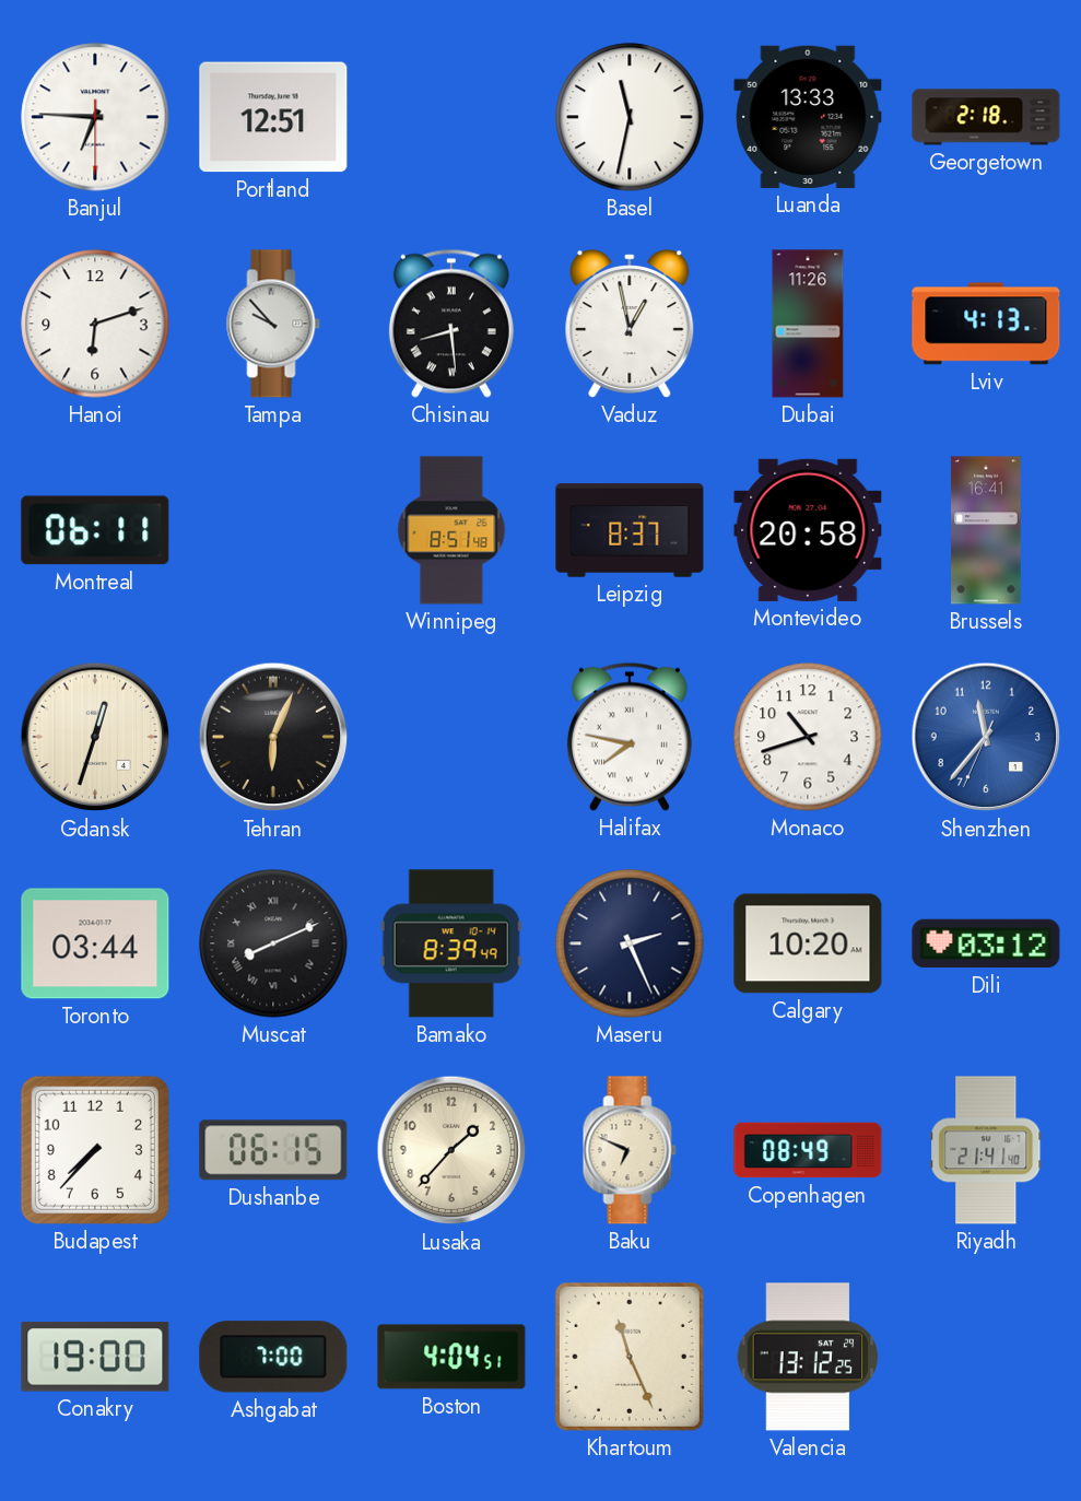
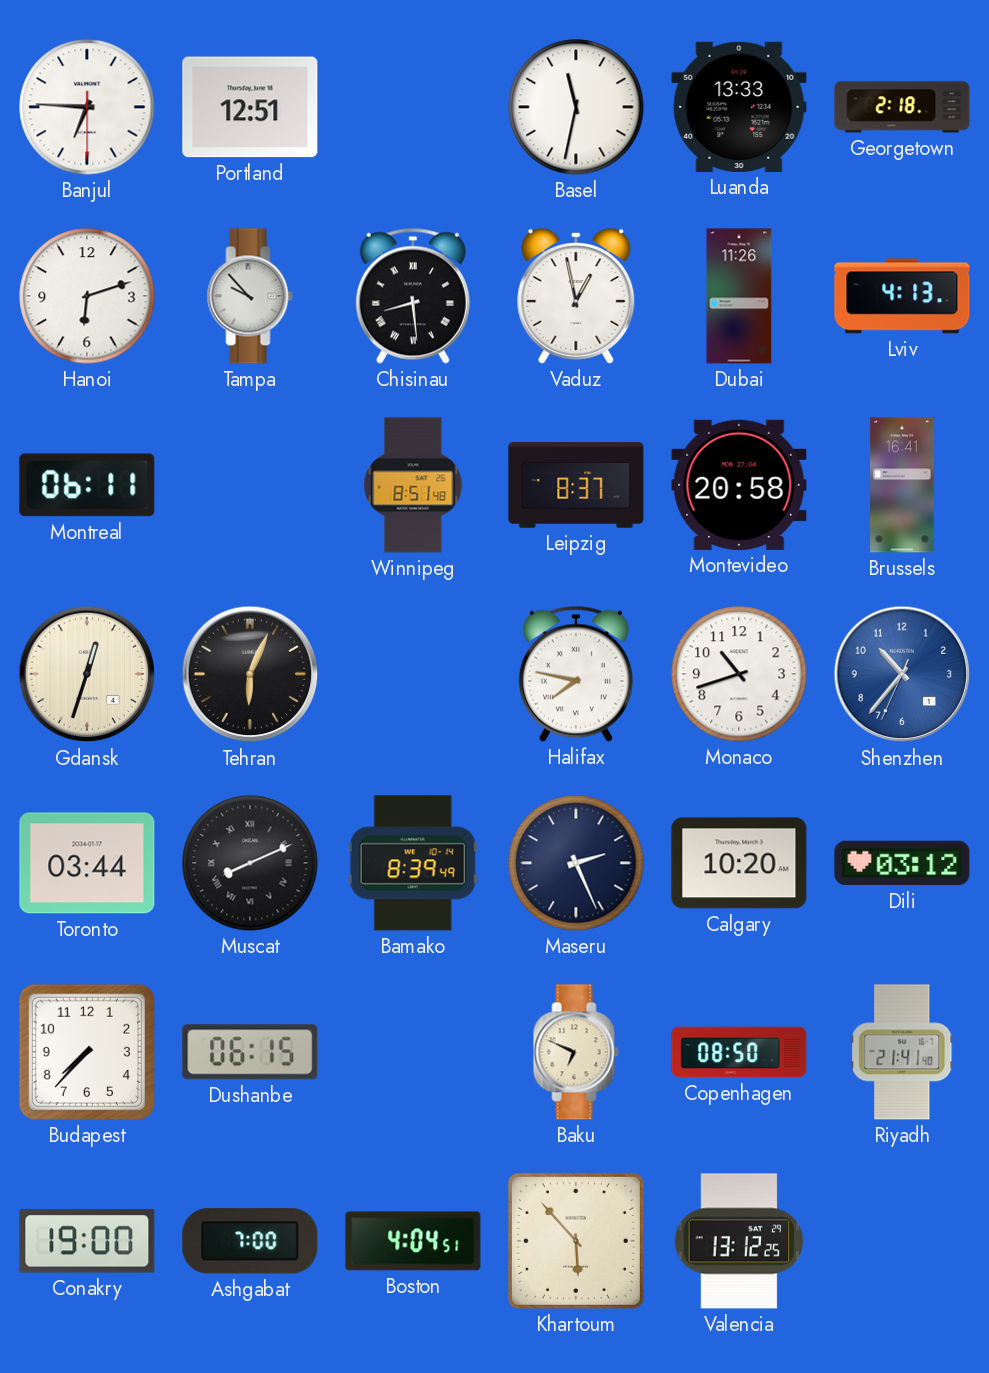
Shenzhen: 11:36 -> 10:36 (902, 674)
Lusaka: 1:37 -> none (451, 1150)
Copenhagen: 08:49 -> 08:50 (739, 1052)
Khartoum: 11:26 -> 5:53 (576, 1241)
